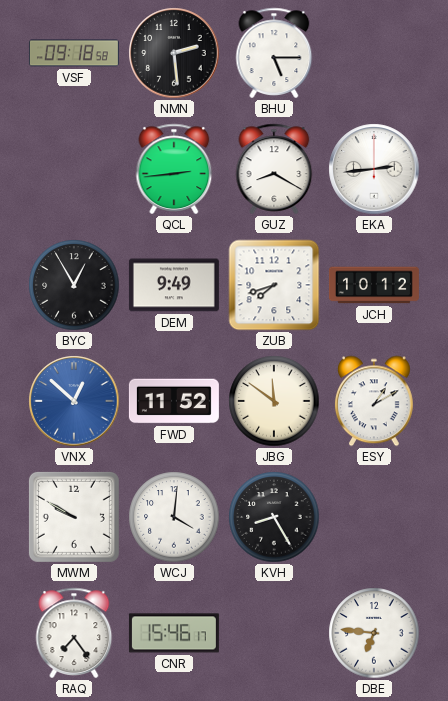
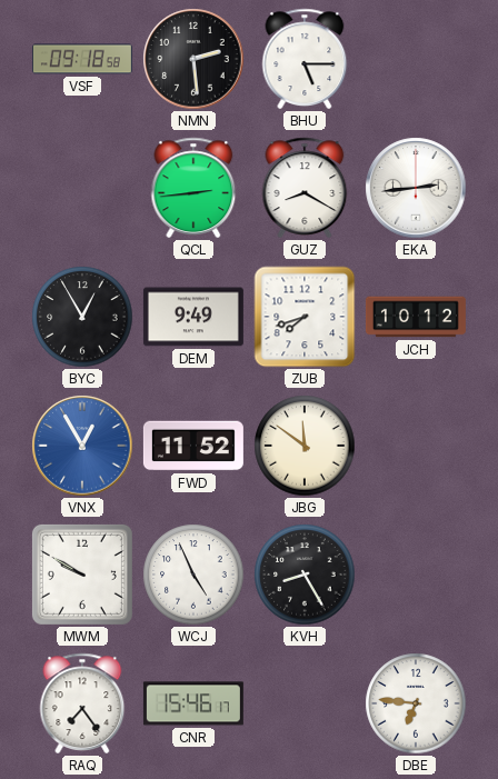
VNX: 12:52 -> 12:55 (82, 446)
ESY: 1:10 -> none (374, 401)
WCJ: 4:01 -> 4:56 (193, 575)
